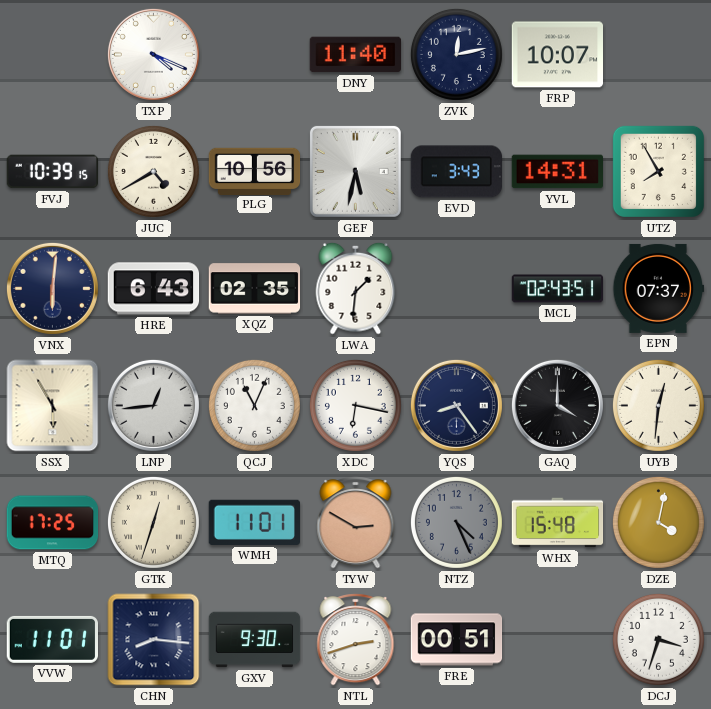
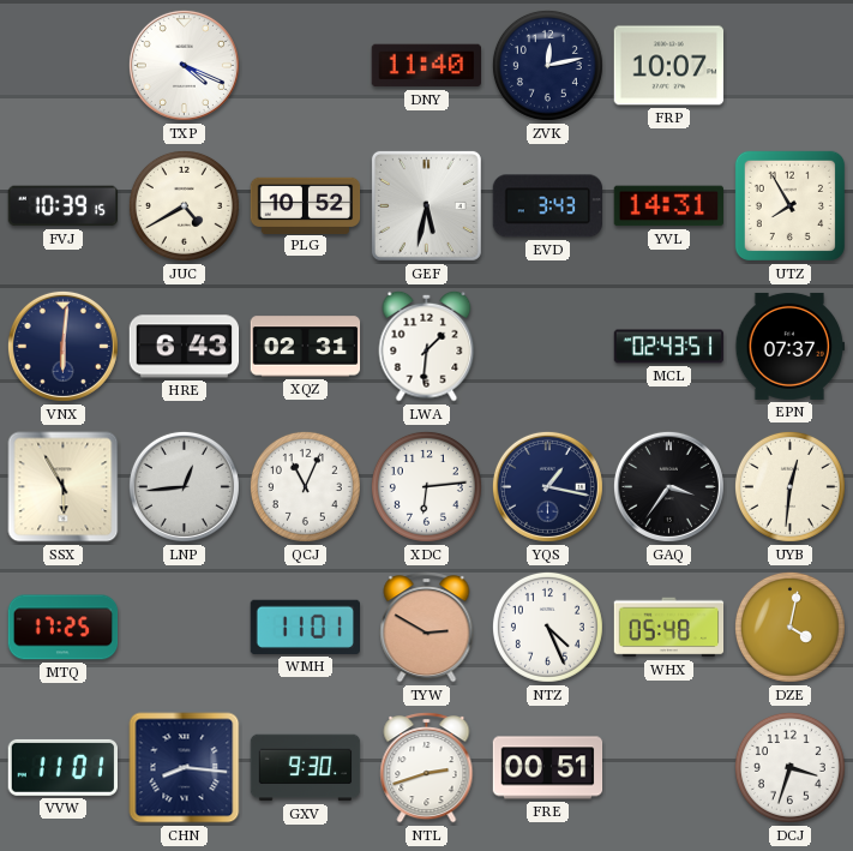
PLG: 10:56 -> 10:52 (306, 205)
XQZ: 02:35 -> 02:31 (306, 347)
XDC: 6:17 -> 6:14 (426, 486)
YQS: 8:24 -> 1:17 (547, 486)
GAQ: 4:00 -> 3:36 (668, 486)
GTK: 12:33 -> none (153, 522)
NTZ dial: grey -> white (547, 627)
WHX: 15:48 -> 05:48 (669, 628)
